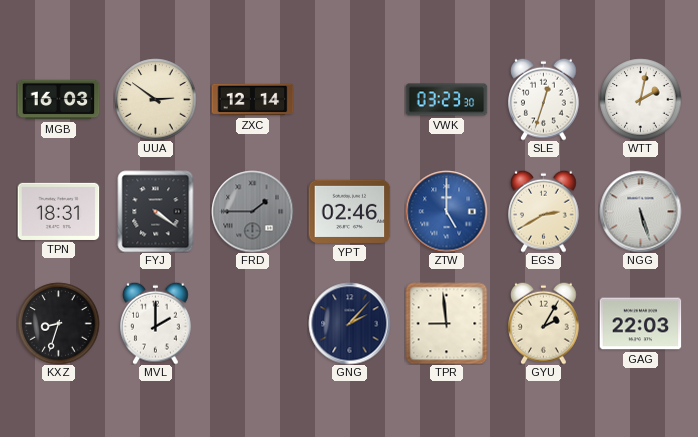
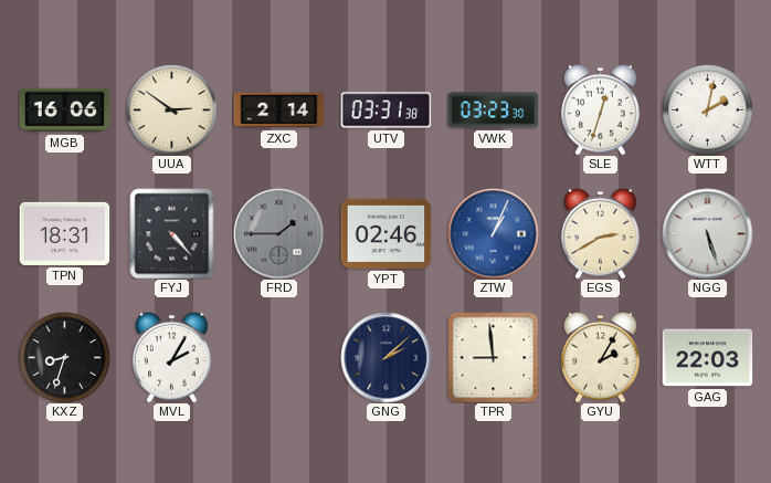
MGB: 16:03 -> 16:06 (64, 111)
ZXC: 12:14 -> 2:14 (278, 111)
UTV: none -> 03:31 (385, 111)
FYJ: 4:21 -> 4:23 (172, 233)
ZTW: 5:00 -> 1:04 (493, 233)
MVL: 2:00 -> 2:05 (172, 357)
GNG: 2:07 -> 2:08 (385, 357)
